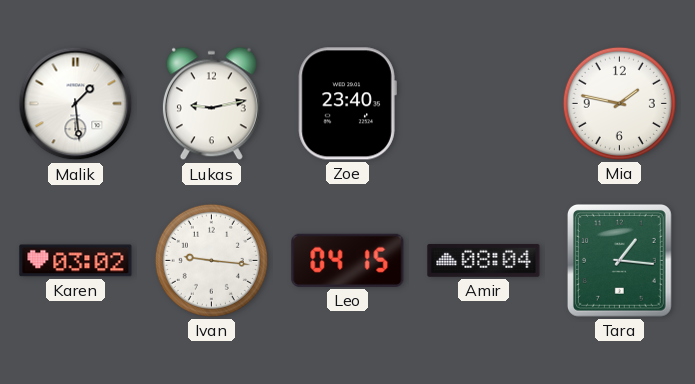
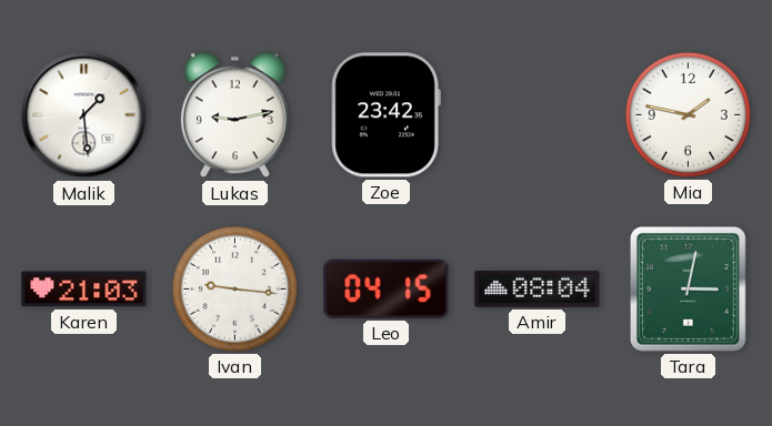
Zoe: 23:40 -> 23:42 (385, 115)
Karen: 03:02 -> 21:03 (84, 290)
Tara: 1:16 -> 3:02 (688, 288)
